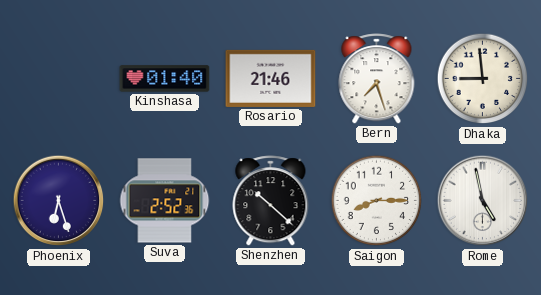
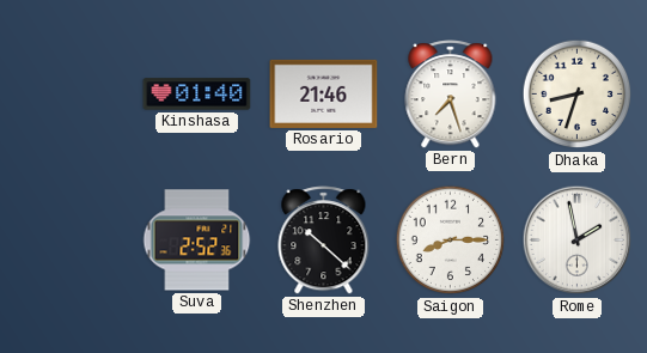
Dhaka: 8:59 -> 8:33 (578, 95)
Phoenix: 6:27 -> none (59, 201)
Rome: 4:58 -> 1:58 (578, 241)
